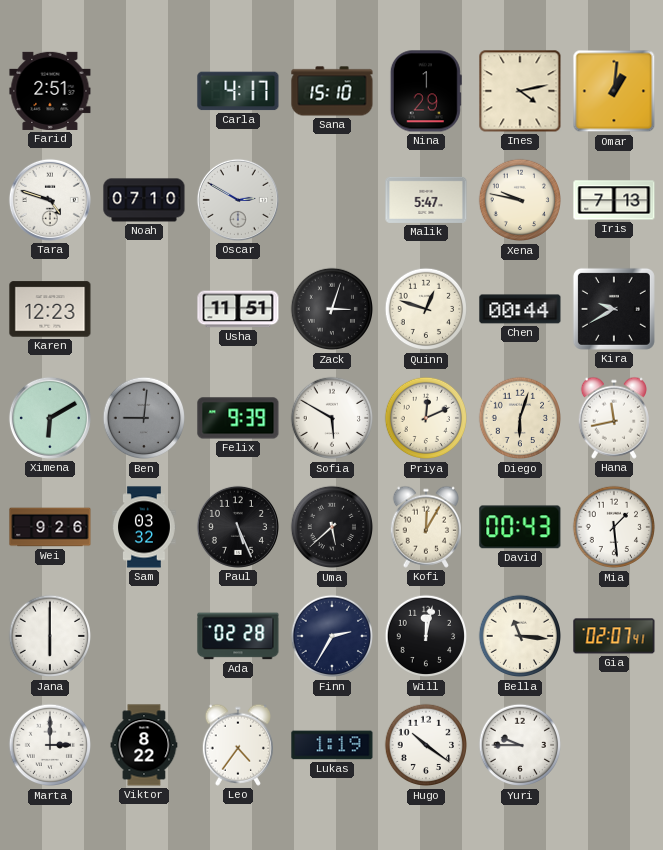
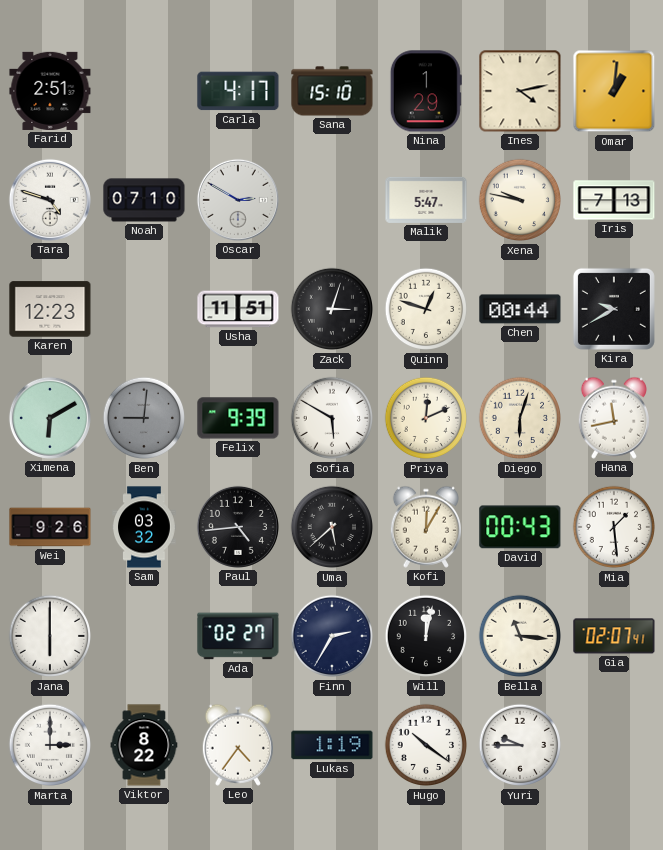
Paul: 5:26 -> 4:44 (238, 527)
Ada: 02:28 -> 02:27 (238, 636)
